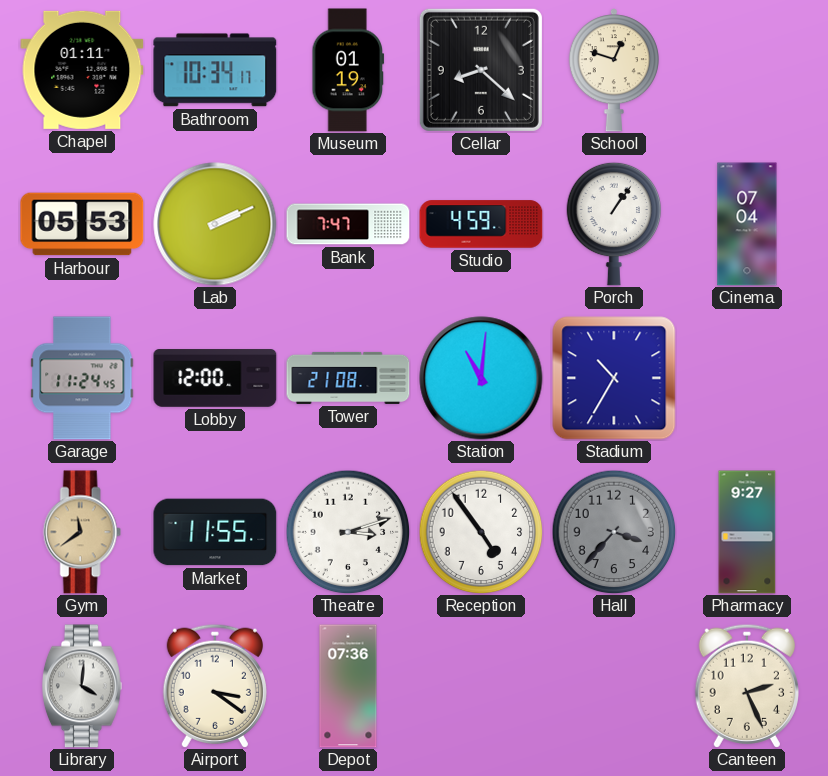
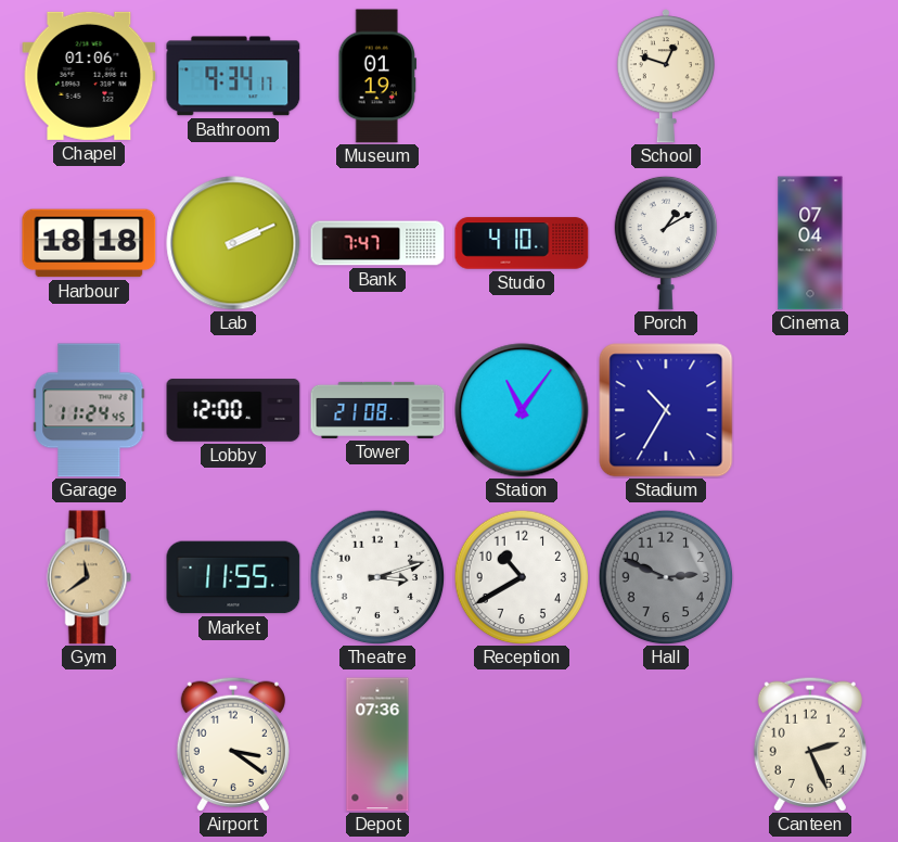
Chapel: 01:11 -> 01:06 (89, 76)
Bathroom: 10:34 -> 9:34 (233, 76)
Cellar: 8:22 -> none (481, 70)
Harbour: 05:53 -> 18:18 (89, 243)
Studio: 4:59 -> 4:10 (522, 243)
Porch: 1:06 -> 1:10 (666, 243)
Station: 11:01 -> 11:06 (522, 410)
Reception: 4:54 -> 10:40 (522, 577)
Hall: 3:37 -> 2:49 (666, 577)
Pharmacy: 9:27 -> none (747, 532)
Library: 4:01 -> none (82, 686)
